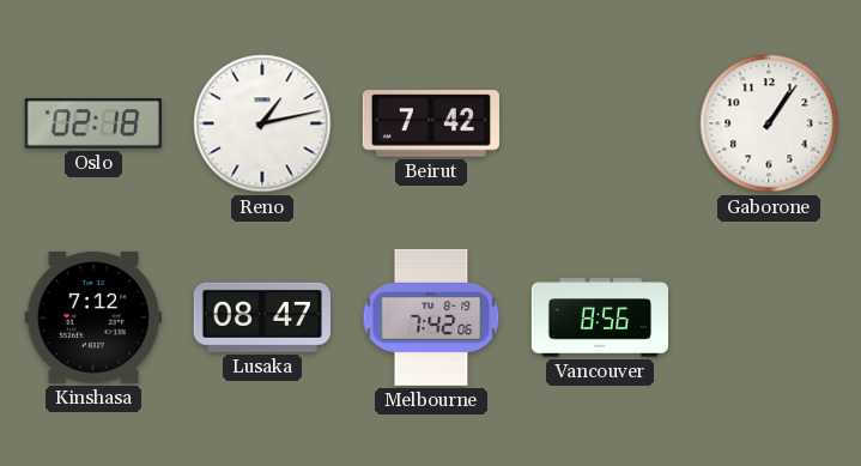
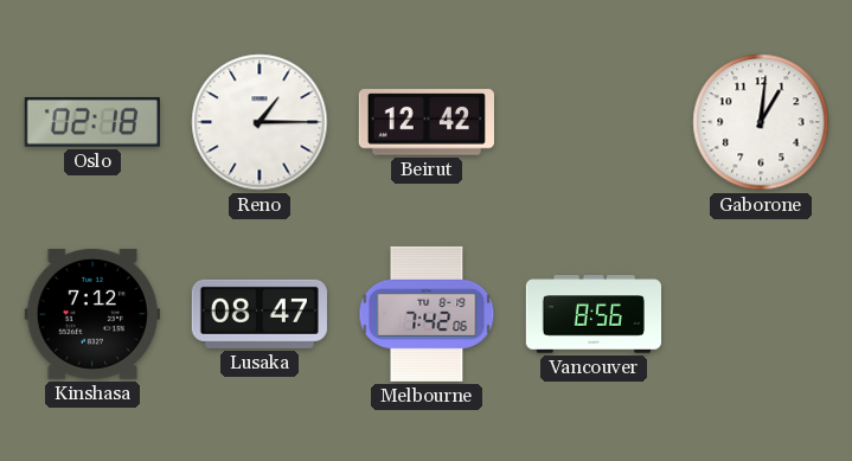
Reno: 1:13 -> 1:15 (260, 122)
Beirut: 7:42 -> 12:42 (427, 122)
Gaborone: 1:06 -> 1:01 (761, 122)
